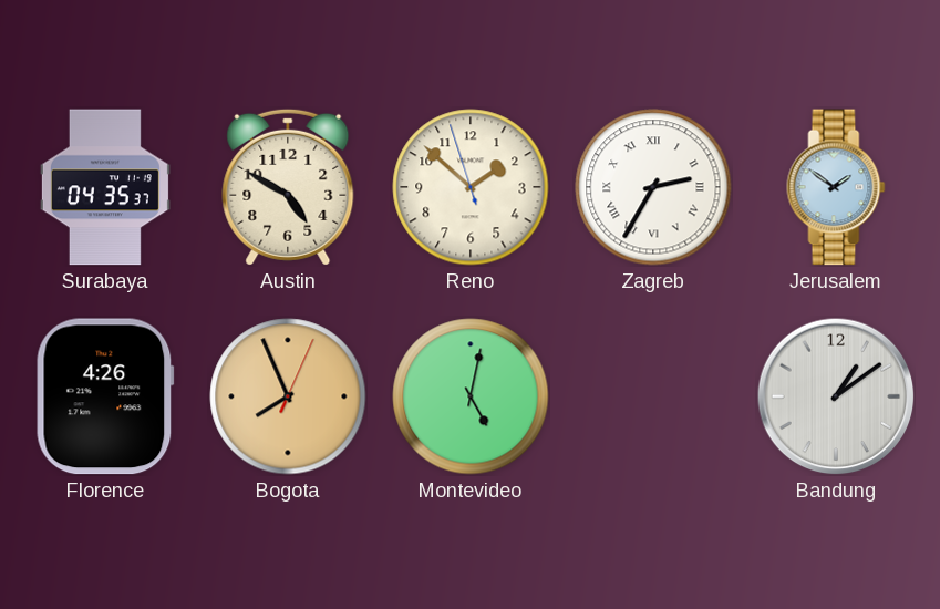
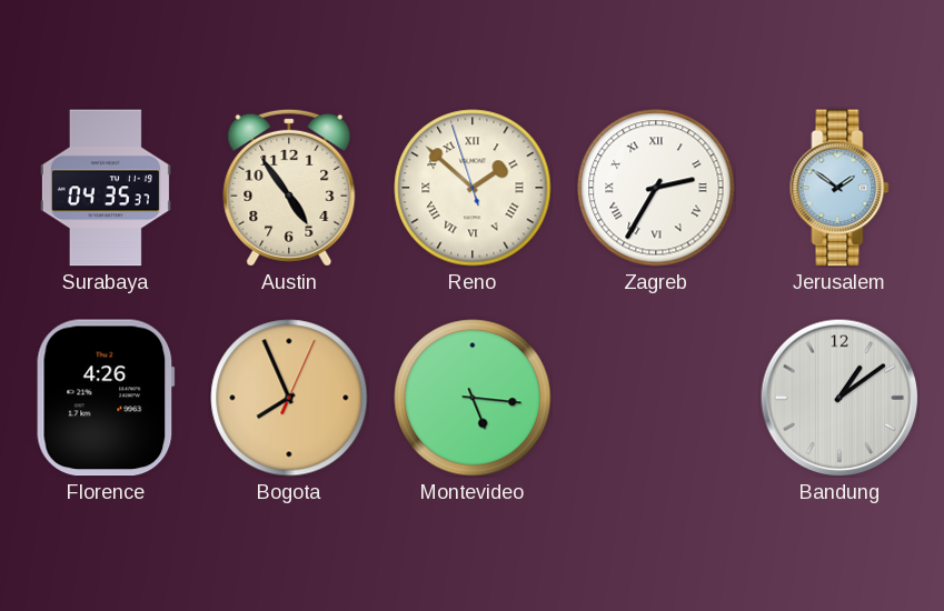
Austin: 4:50 -> 4:54 (289, 188)
Reno numerals: Arabic -> Roman (473, 188)
Montevideo: 5:02 -> 5:16 (473, 398)
